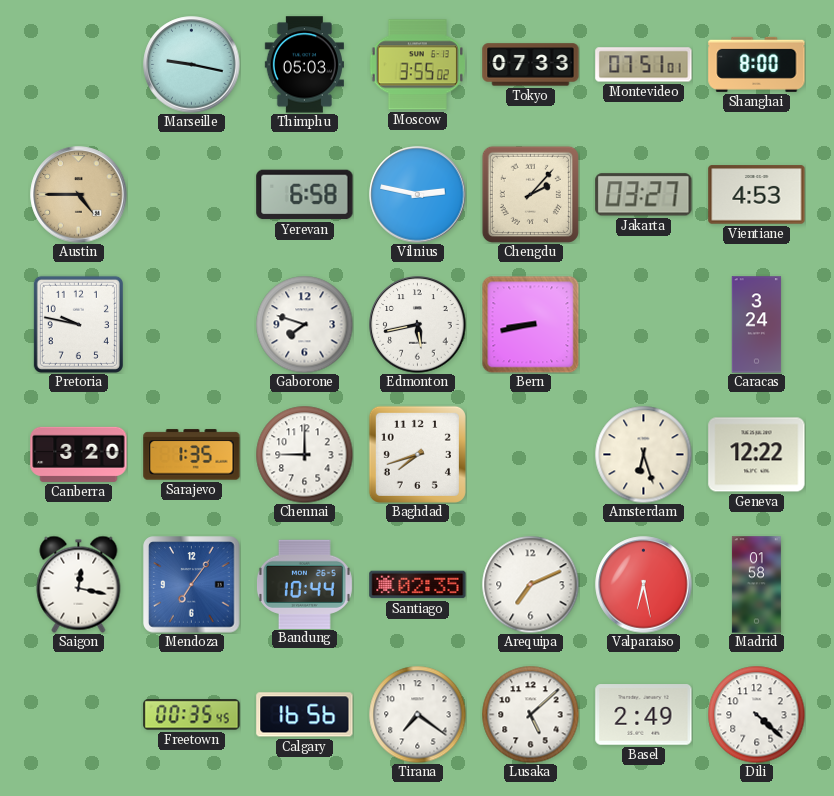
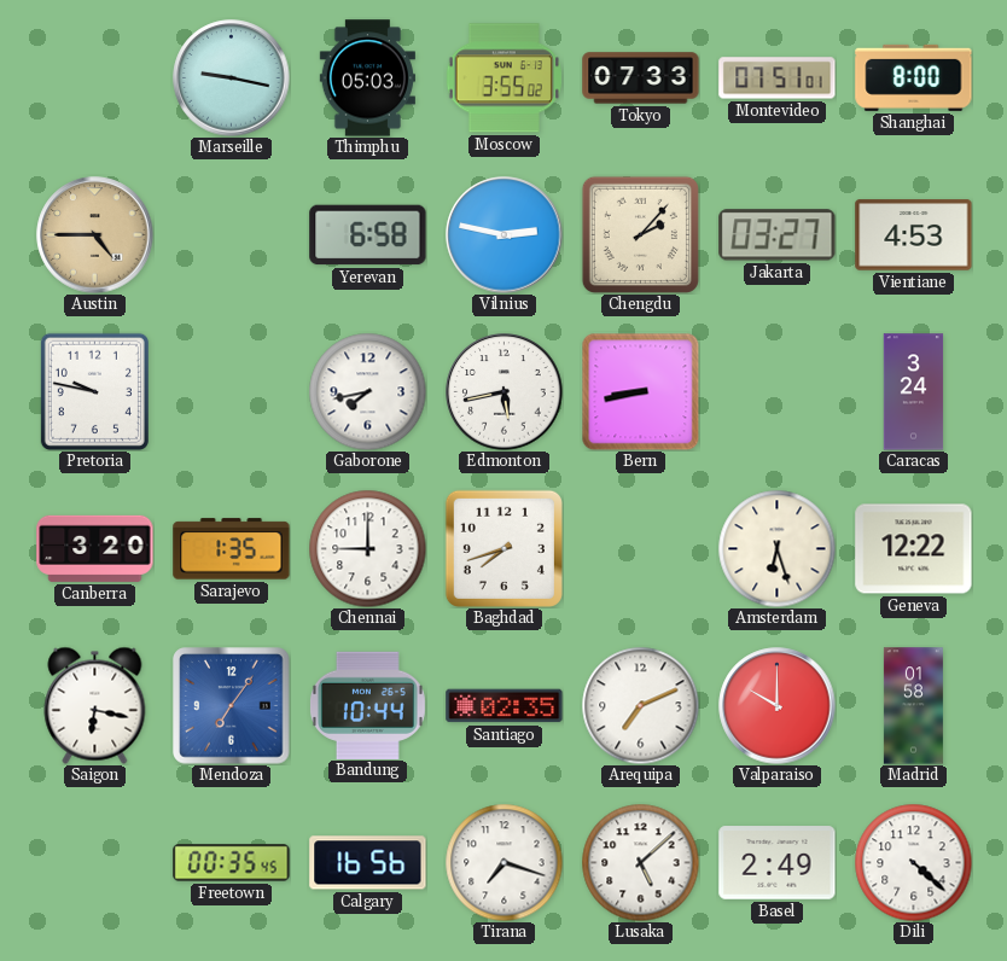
Gaborone: 7:48 -> 7:43 (367, 391)
Saigon: 12:17 -> 6:17 (95, 705)
Valparaiso: 6:28 -> 10:00 (778, 706)
Tirana: 7:21 -> 7:18 (503, 862)
